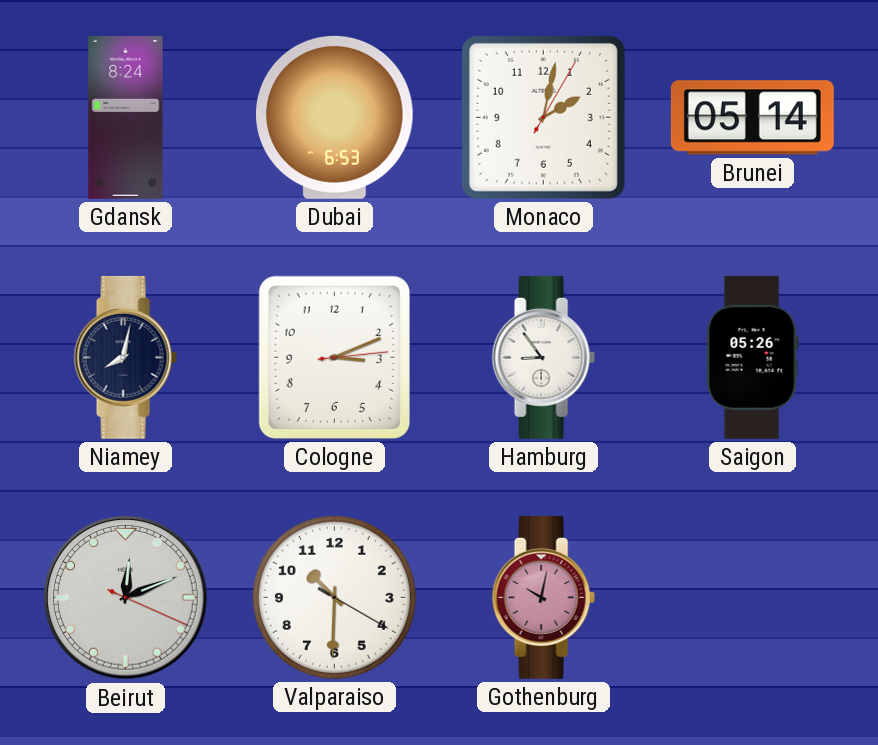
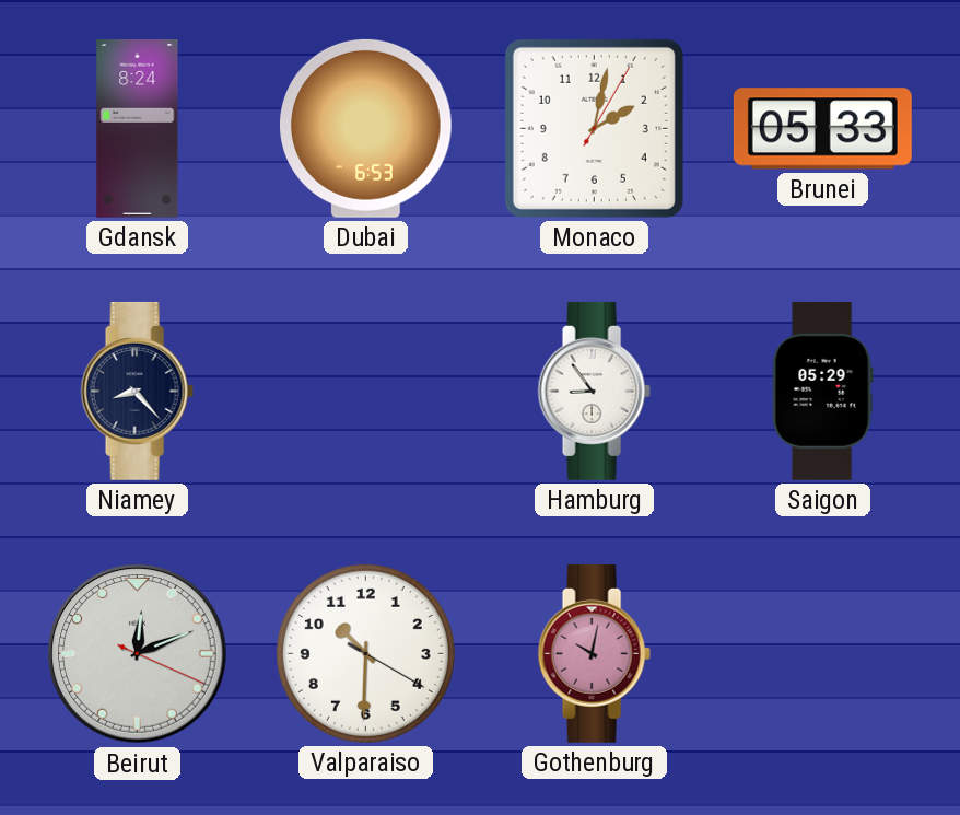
Brunei: 05:14 -> 05:33 (822, 129)
Niamey: 8:02 -> 8:23 (137, 391)
Cologne: 3:11 -> none (334, 357)
Saigon: 05:26 -> 05:29 (822, 391)
